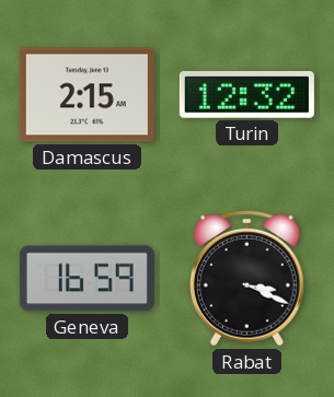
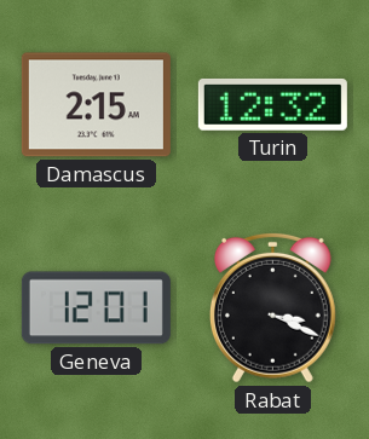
Geneva: 16:59 -> 12:01 (96, 308)
